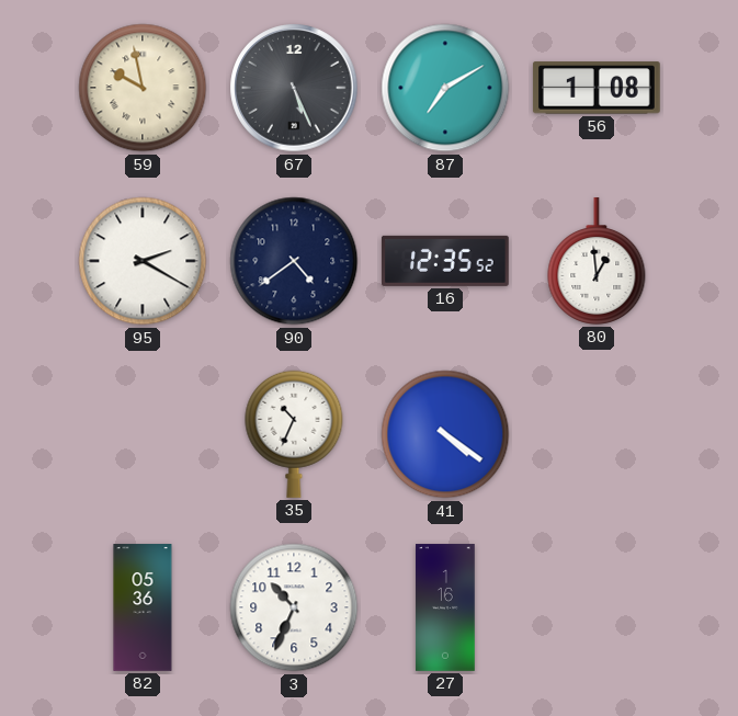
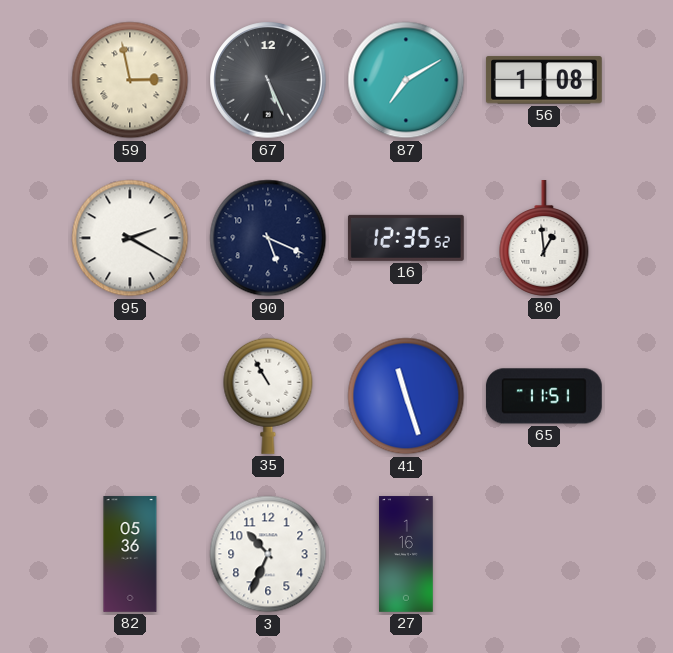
59: 9:58 -> 2:58 (130, 80)
90: 4:39 -> 5:19 (268, 238)
35: 10:34 -> 10:55 (268, 396)
41: 4:21 -> 11:27 (406, 396)
65: none -> 11:51 (544, 396)
